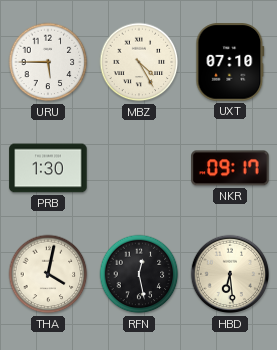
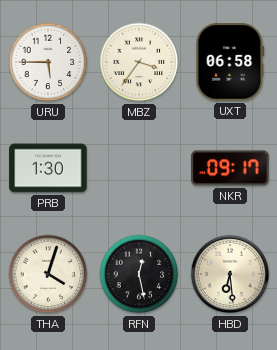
MBZ: 4:25 -> 3:36 (139, 62)
UXT: 07:10 -> 06:58 (230, 62)
THA: 4:02 -> 4:03 (48, 274)
